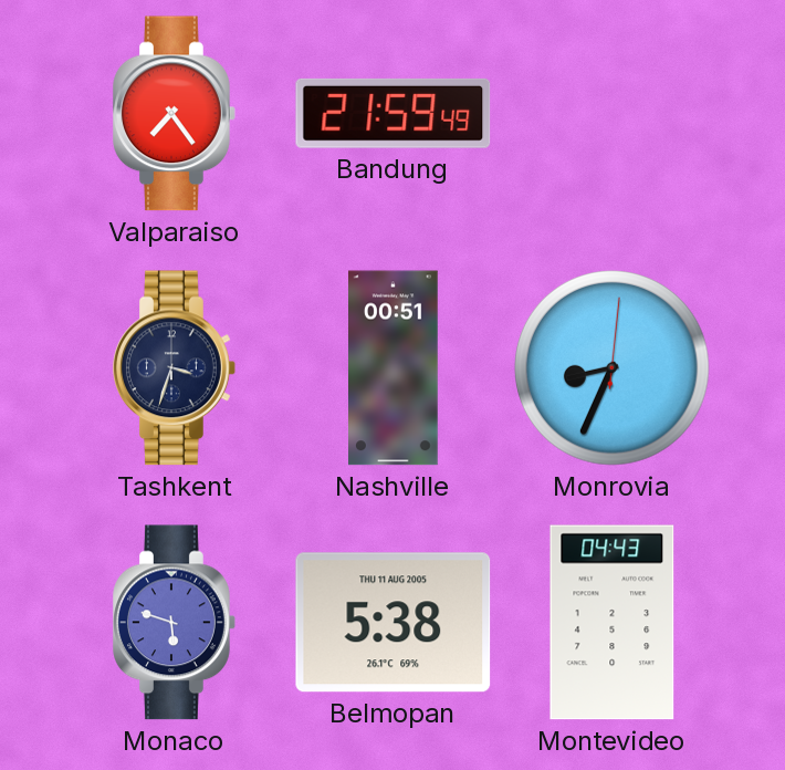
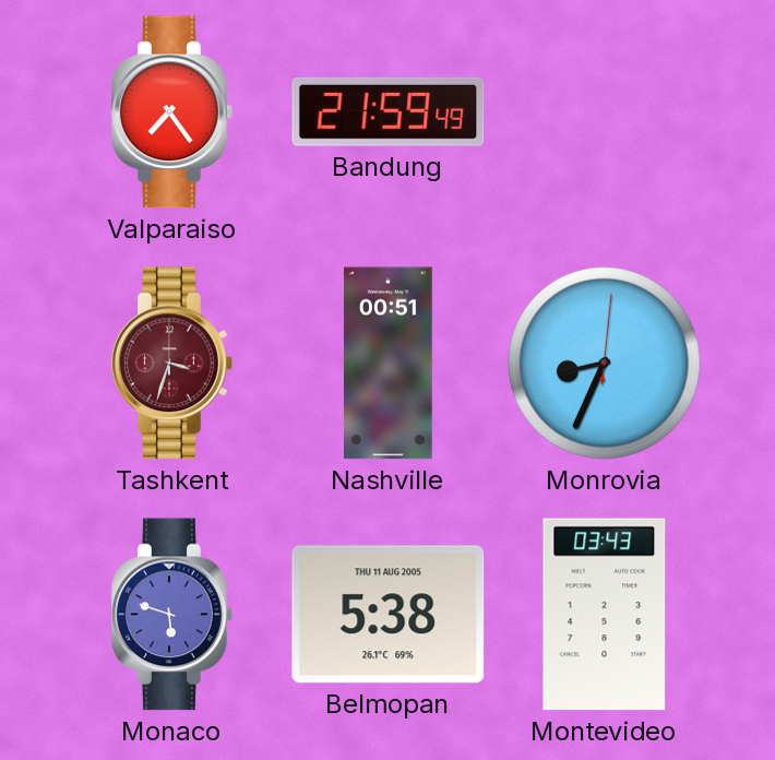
Tashkent dial: navy -> burgundy (172, 364)
Montevideo: 04:43 -> 03:43 (605, 615)
